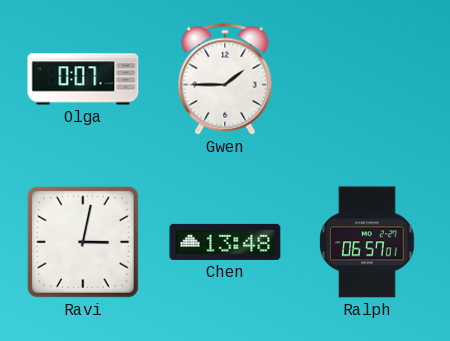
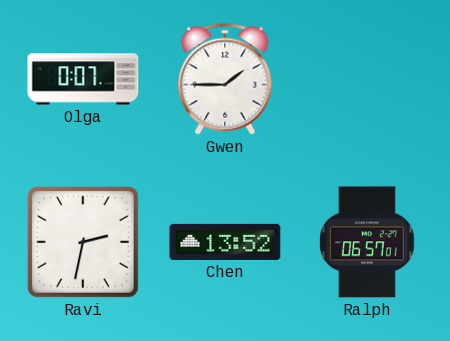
Ravi: 3:02 -> 2:32 (83, 242)
Chen: 13:48 -> 13:52 (225, 242)
